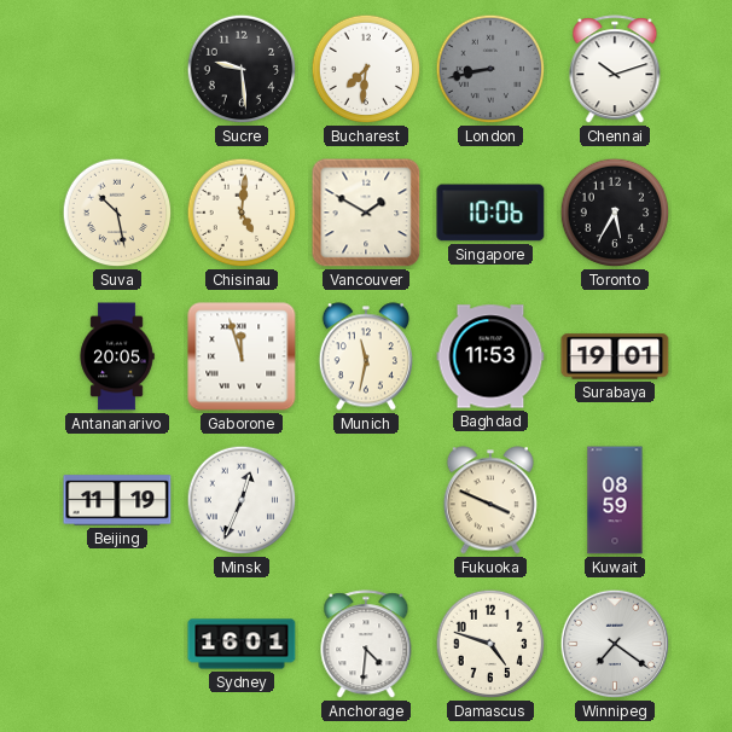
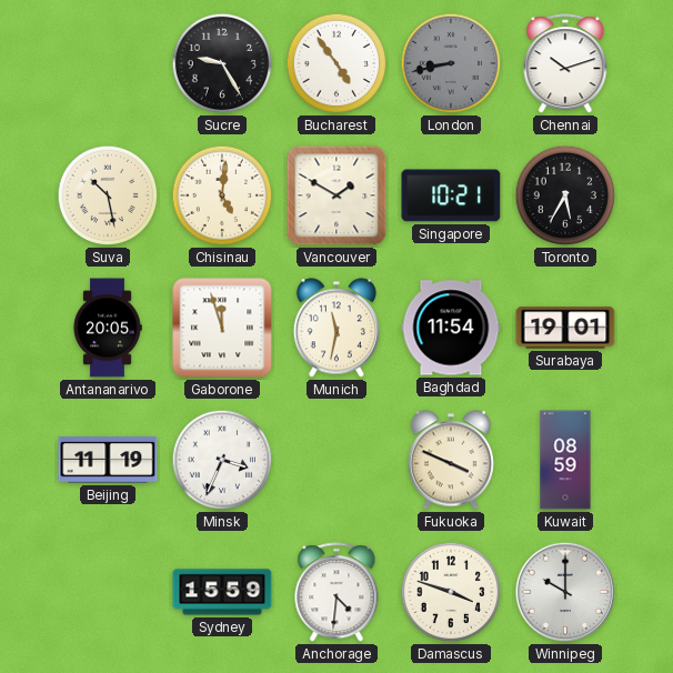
Sucre: 9:29 -> 9:25 (222, 63)
Bucharest: 7:31 -> 4:54 (336, 63)
Singapore: 10:06 -> 10:21 (451, 195)
Baghdad: 11:53 -> 11:54 (451, 328)
Minsk: 12:34 -> 3:34 (222, 460)
Sydney: 16:01 -> 15:59 (222, 592)
Damascus: 4:48 -> 3:48 (451, 592)
Winnipeg: 7:21 -> 10:00 (565, 592)
